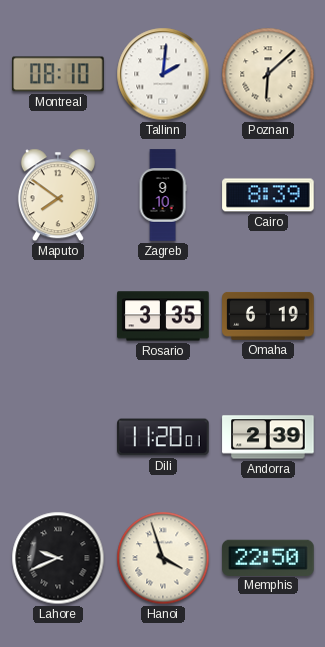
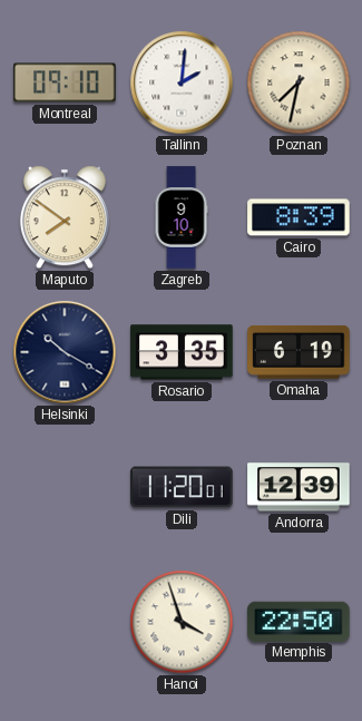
Montreal: 08:10 -> 09:10 (65, 82)
Poznan: 6:08 -> 7:32 (299, 82)
Helsinki: none -> 10:20 (65, 352)
Andorra: 2:39 -> 12:39 (299, 487)
Lahore: 9:41 -> none (58, 558)
